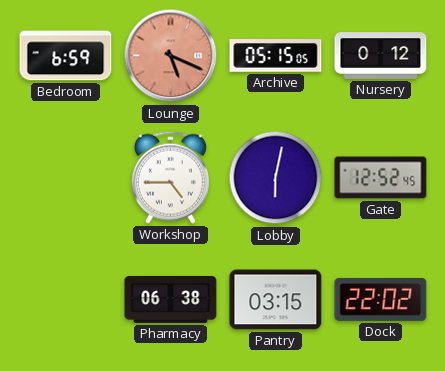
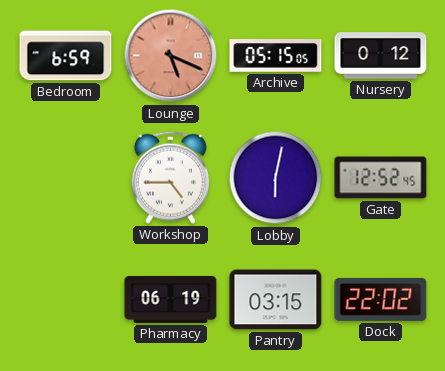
Pharmacy: 06:38 -> 06:19 (171, 299)
